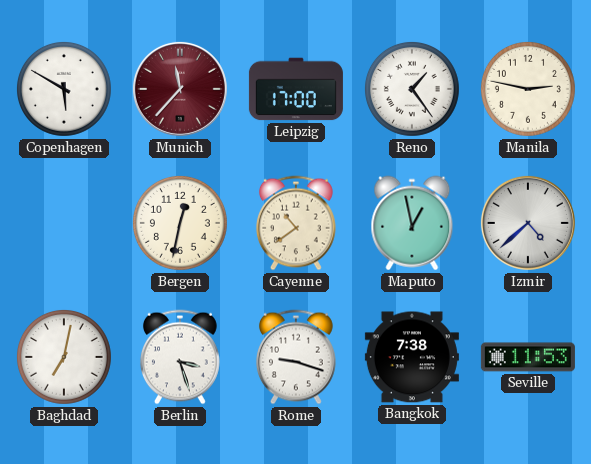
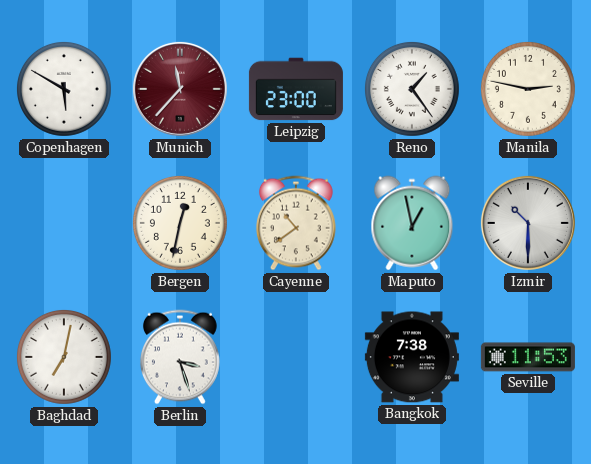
Leipzig: 17:00 -> 23:00 (296, 89)
Izmir: 4:38 -> 10:30 (528, 223)
Rome: 9:18 -> none (296, 357)
